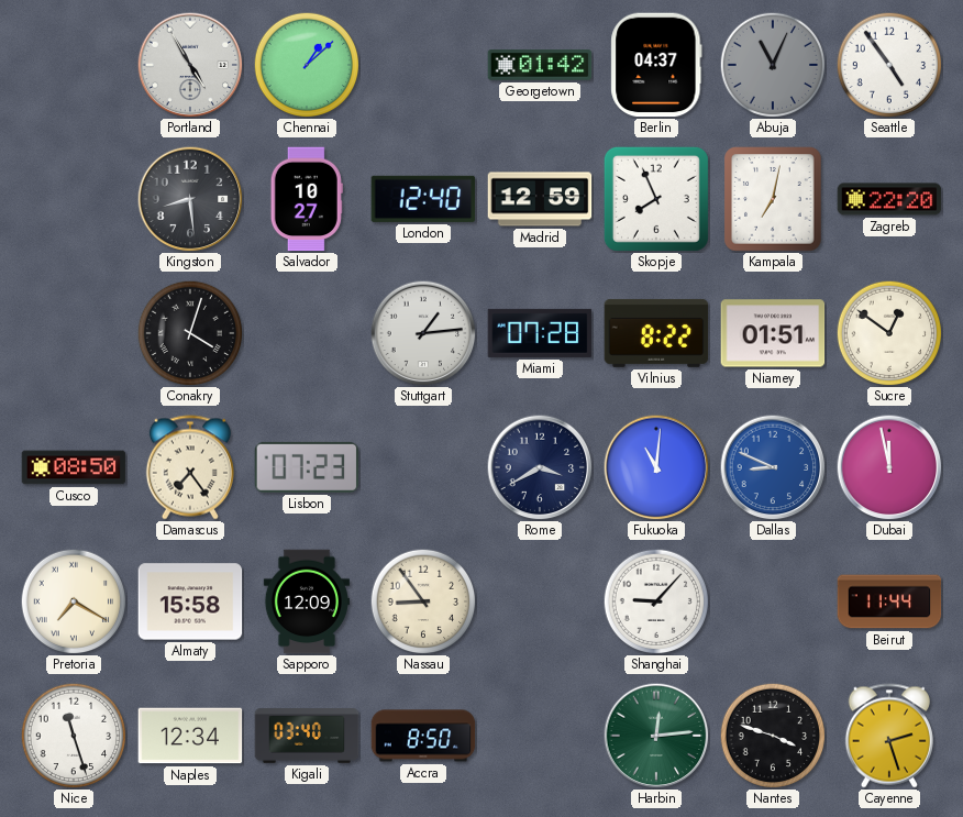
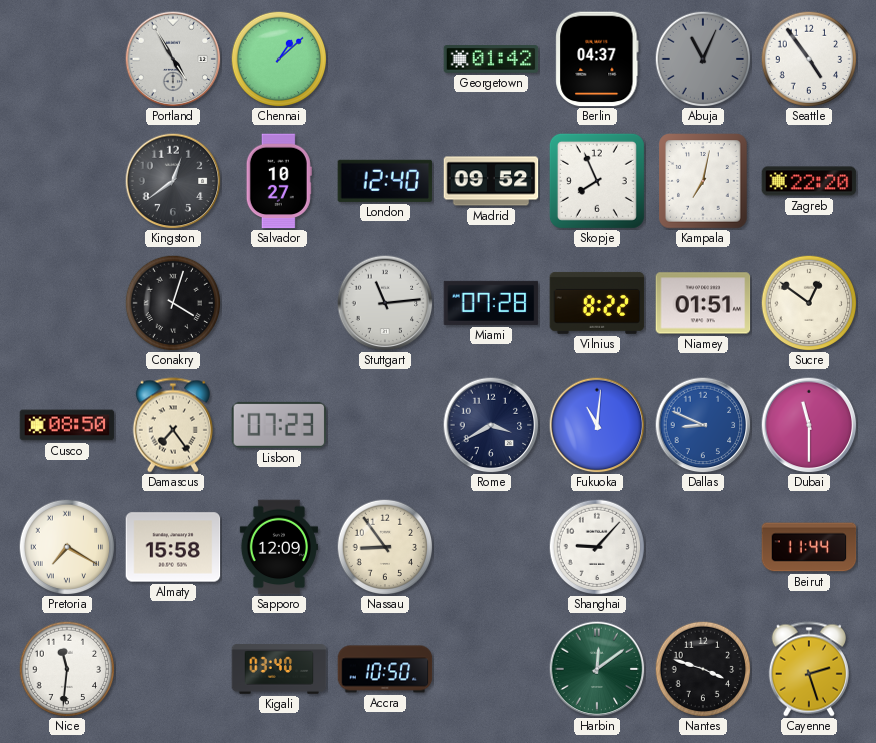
Kingston: 8:29 -> 12:39 (173, 181)
Madrid: 12:59 -> 09:52 (491, 181)
Stuttgart: 1:14 -> 11:14 (385, 303)
Dubai: 11:58 -> 11:30 (809, 425)
Nice: 11:27 -> 11:31 (67, 669)
Naples: 12:34 -> none (190, 736)
Accra: 8:50 -> 10:50 (385, 669)
Harbin: 12:14 -> 12:09 (597, 669)
